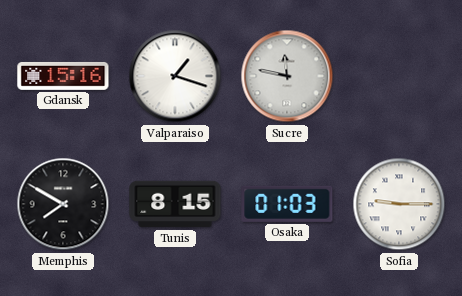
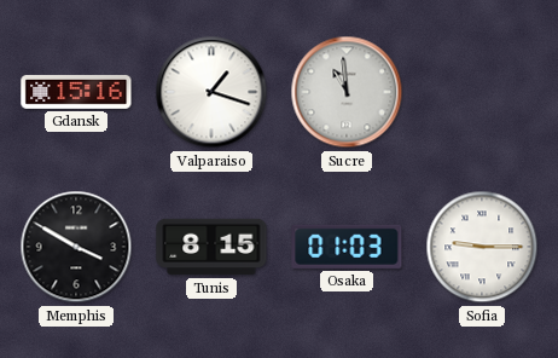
Sucre: 11:47 -> 10:59 (347, 92)
Memphis: 7:50 -> 3:50 (76, 247)
